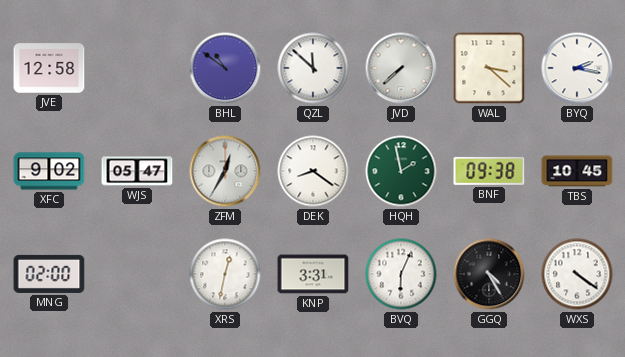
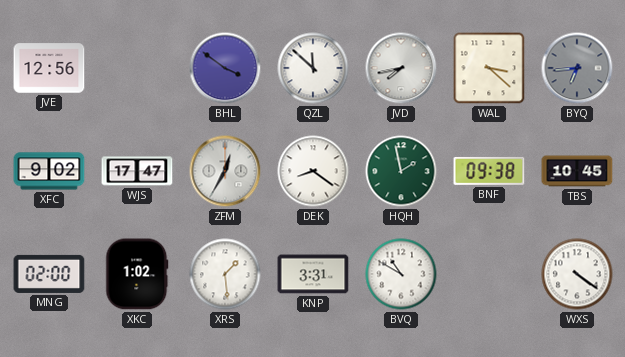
JVE: 12:58 -> 12:56 (49, 68)
BHL: 10:51 -> 3:51 (225, 68)
JVD: 7:38 -> 7:43 (401, 68)
BYQ: 2:17 -> 6:44 (577, 68)
BYQ dial: white -> grey (577, 68)
WJS: 05:47 -> 17:47 (137, 171)
XKC: none -> 1:02 (137, 274)
XRS: 12:32 -> 1:29 (225, 274)
BVQ: 6:04 -> 10:50 (401, 274)
GGQ: 4:25 -> none (489, 274)
